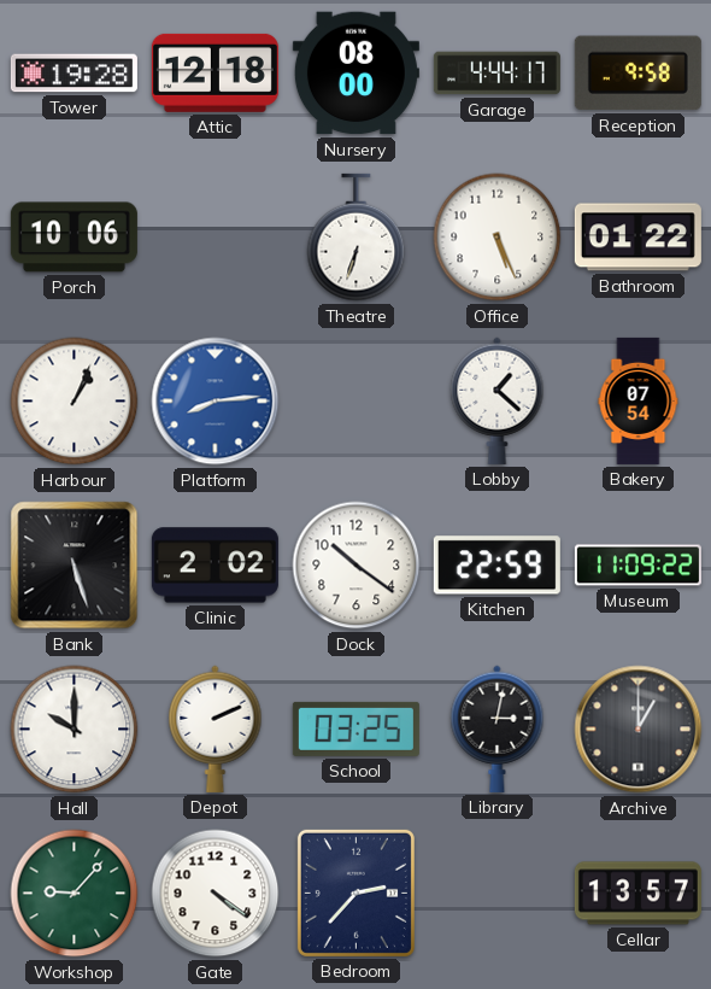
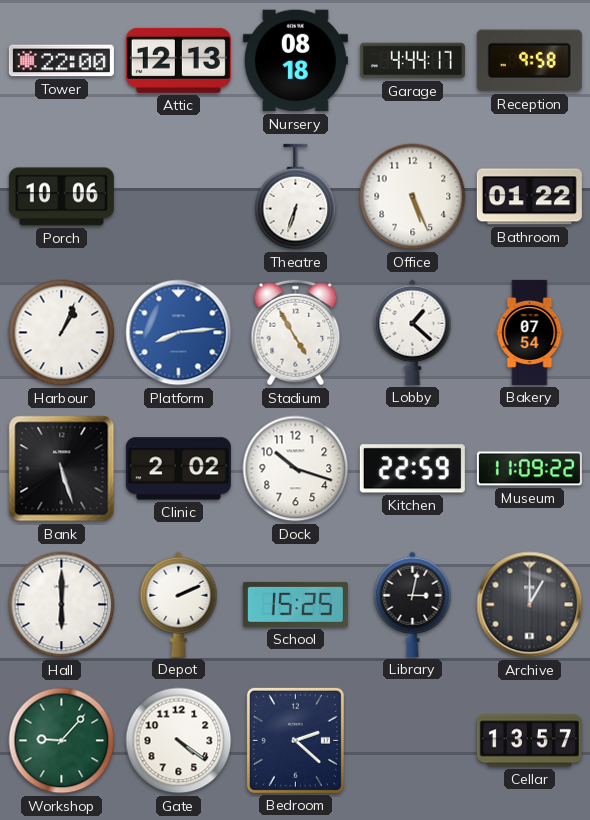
Tower: 19:28 -> 22:00 (61, 61)
Attic: 12:18 -> 12:13 (178, 60)
Nursery: 08:00 -> 08:18 (295, 61)
Stadium: none -> 4:55 (296, 333)
Dock: 10:21 -> 10:18 (296, 469)
Hall: 10:00 -> 6:00 (62, 605)
School: 03:25 -> 15:25 (295, 604)
Bedroom: 2:37 -> 2:22 (295, 740)
